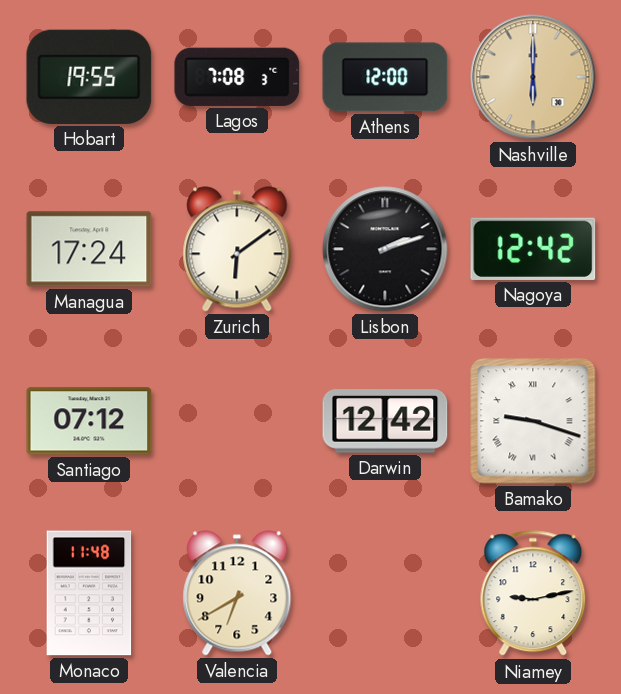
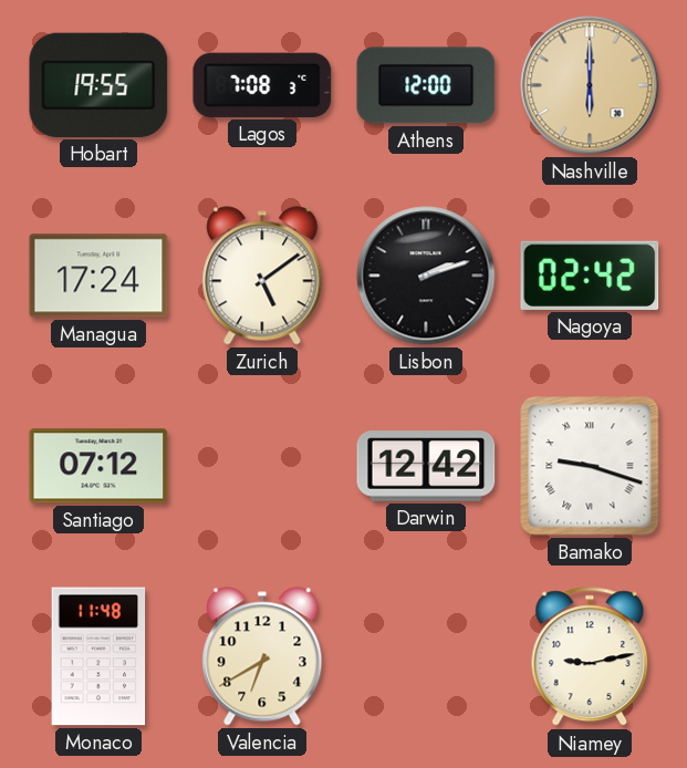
Zurich: 6:09 -> 5:09 (262, 276)
Nagoya: 12:42 -> 02:42 (590, 276)
